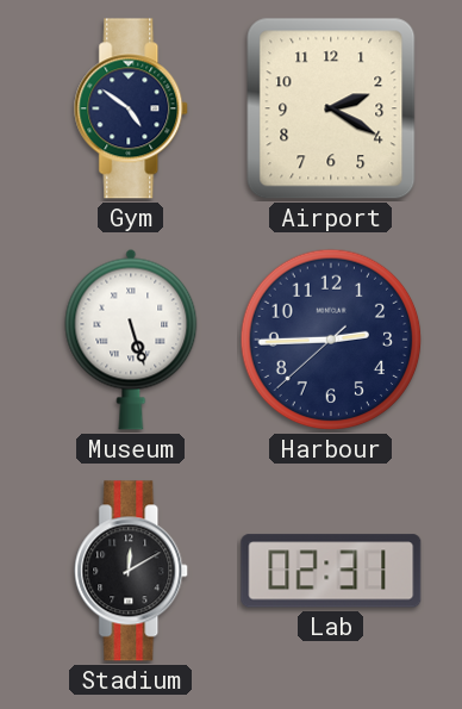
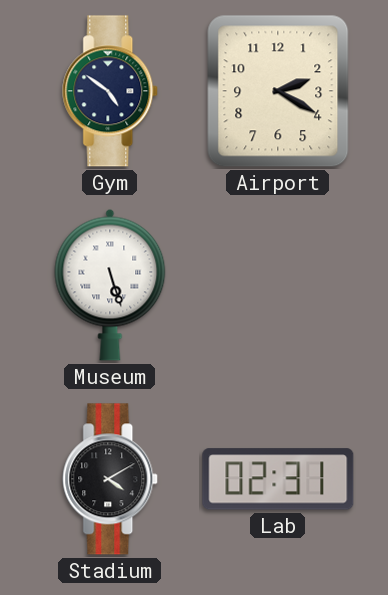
Harbour: 2:44 -> none (331, 340)
Stadium: 12:10 -> 4:10 (111, 479)
